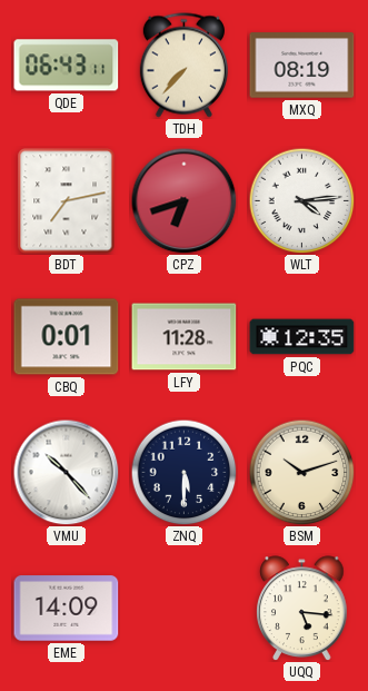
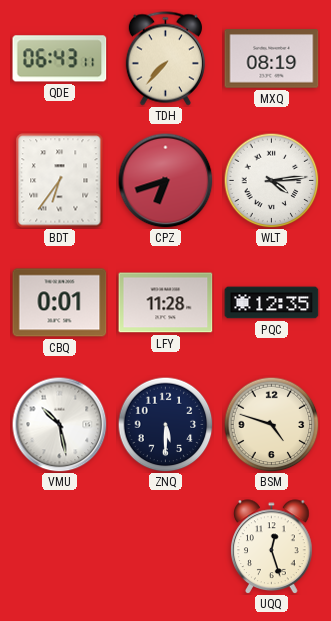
BDT: 7:13 -> 6:36 (60, 181)
VMU: 10:23 -> 10:28 (59, 424)
BSM: 10:12 -> 4:48 (271, 424)
EME: 14:09 -> none (67, 609)
UQQ: 5:16 -> 12:27 (272, 546)
